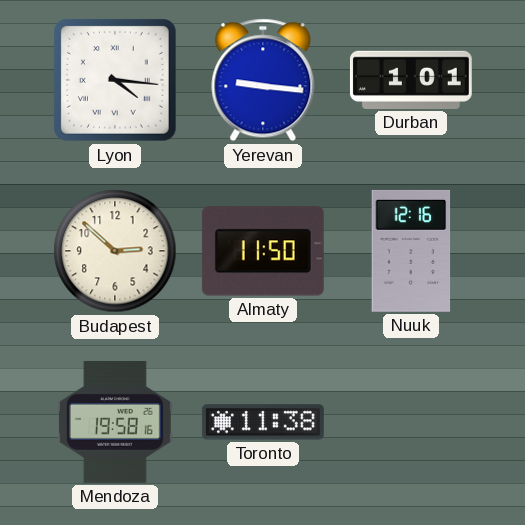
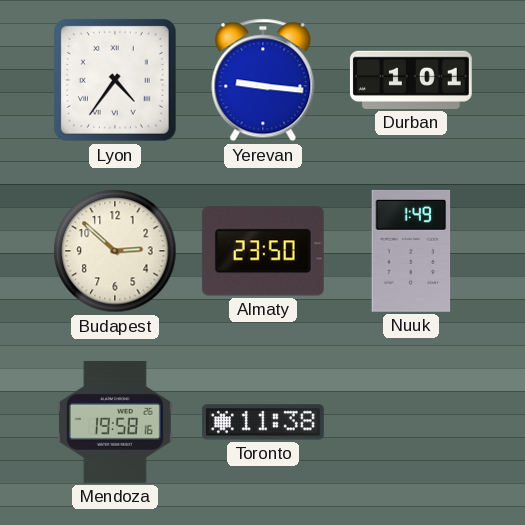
Lyon: 4:16 -> 4:36 (116, 81)
Almaty: 11:50 -> 23:50 (263, 251)
Nuuk: 12:16 -> 1:49 (411, 251)
